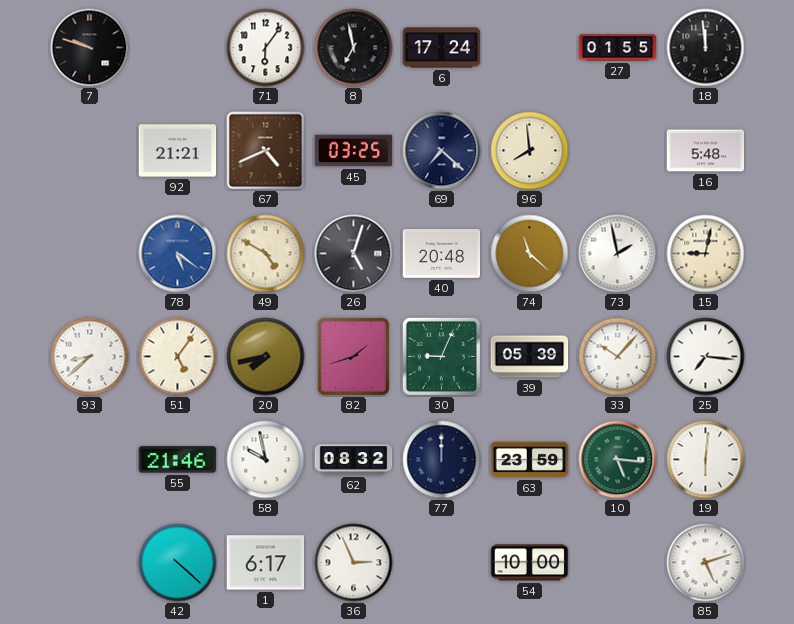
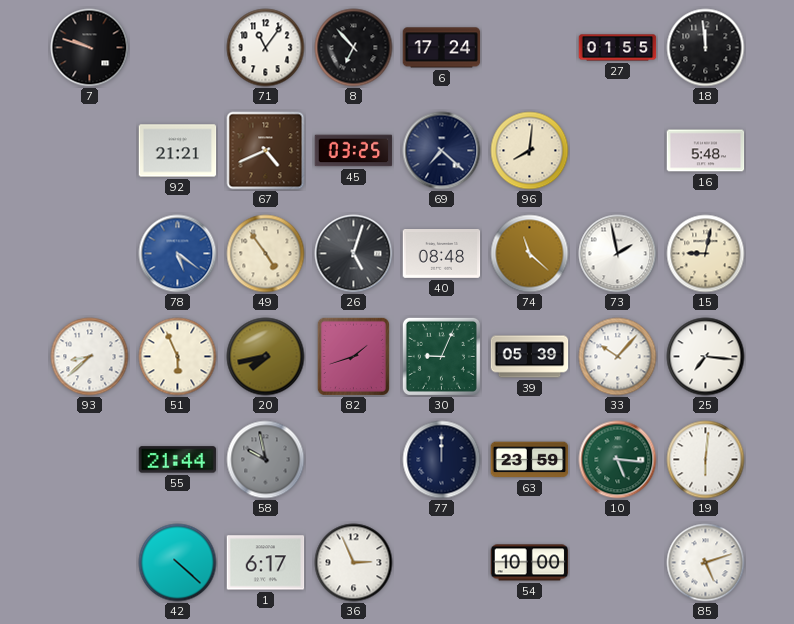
71: 6:06 -> 11:06 (266, 48)
8: 6:58 -> 6:53 (354, 48)
96: 7:59 -> 8:01 (530, 151)
49: 4:50 -> 4:54 (266, 254)
40: 20:48 -> 08:48 (442, 254)
51: 5:06 -> 5:56 (178, 357)
55: 21:46 -> 21:44 (178, 460)
58 dial: white -> grey (266, 460)
62: 08:32 -> none (354, 460)
